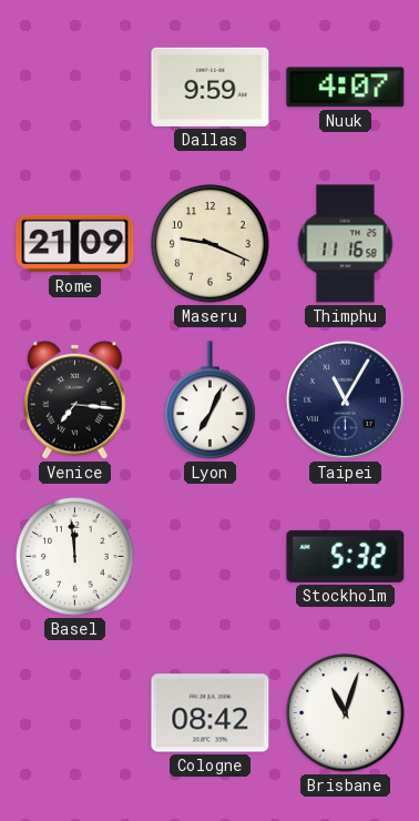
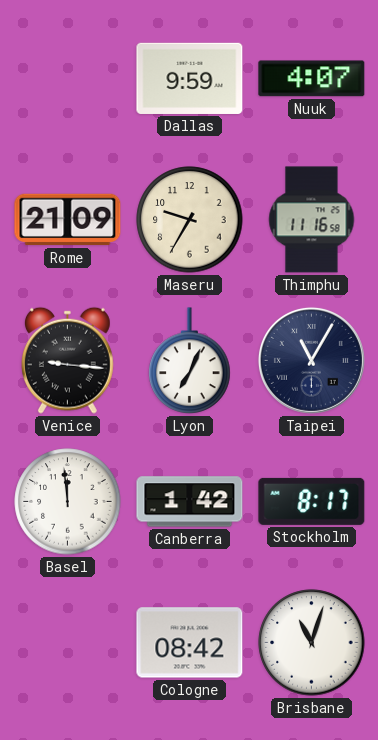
Maseru: 9:19 -> 9:35 (190, 220)
Venice: 7:16 -> 9:16 (67, 360)
Canberra: none -> 1:42 (190, 502)
Stockholm: 5:32 -> 8:17 (312, 501)
